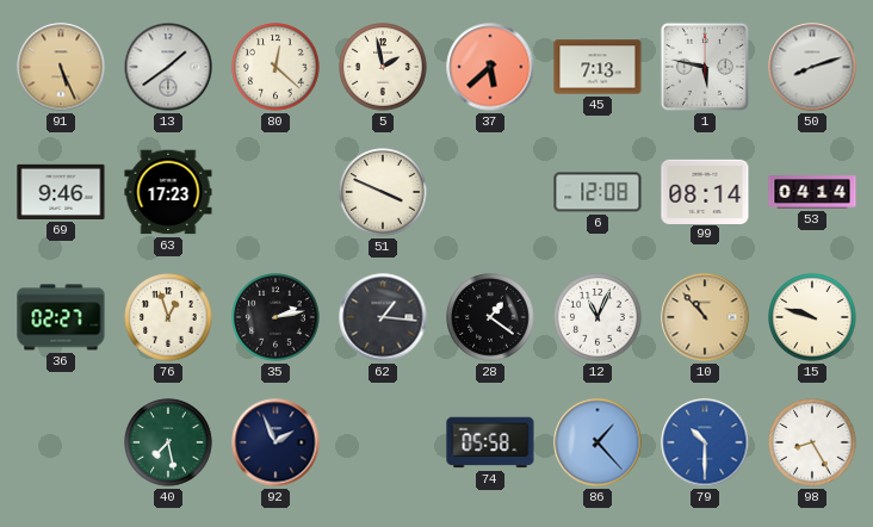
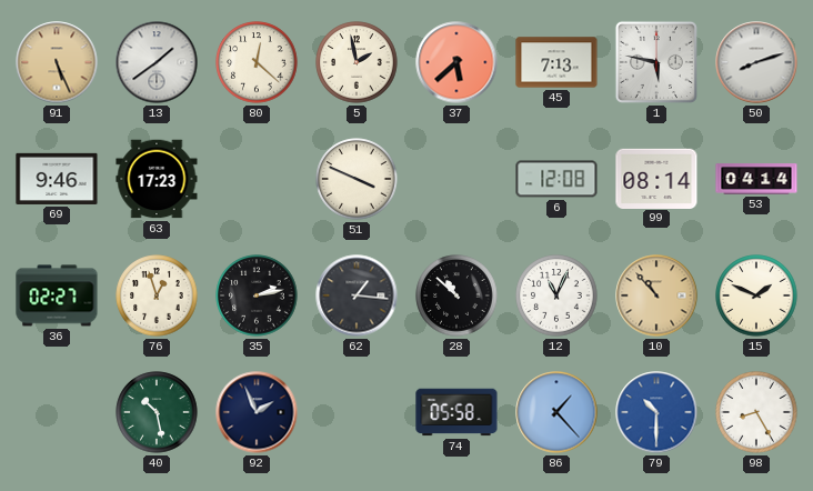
28: 1:21 -> 10:52 (456, 295)
15: 9:48 -> 1:49 (756, 295)
40: 7:28 -> 10:28 (157, 412)
